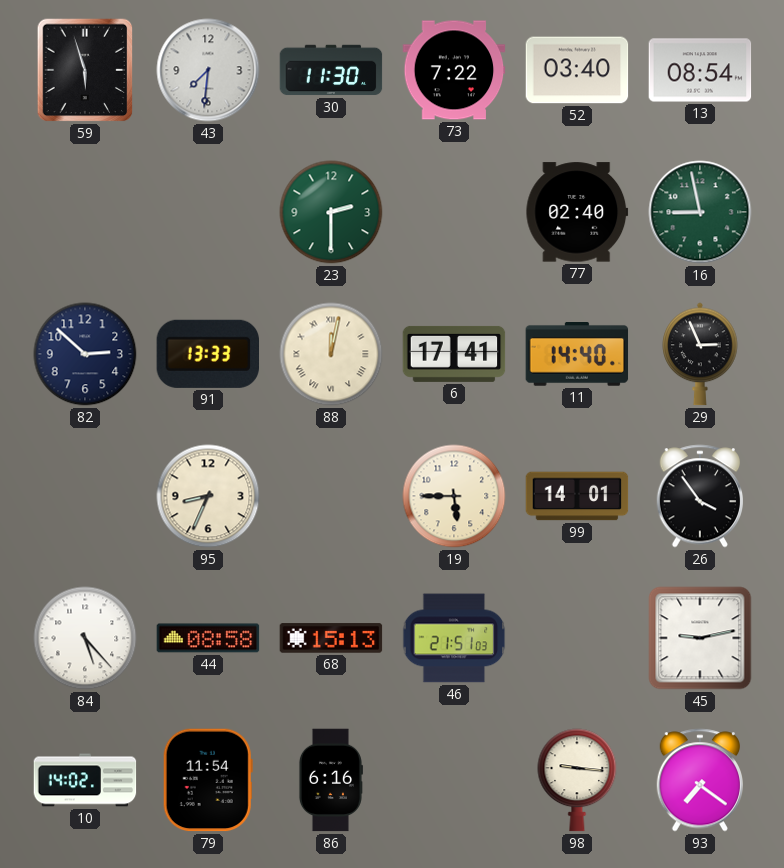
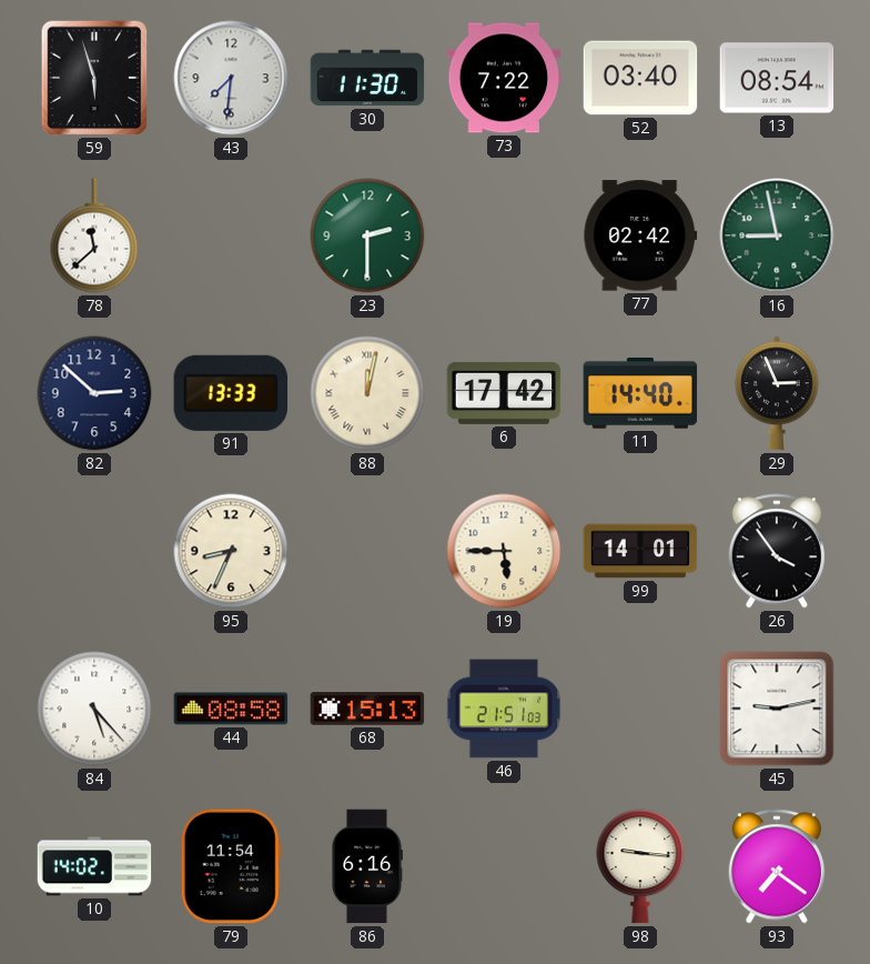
78: none -> 11:38 (94, 235)
77: 02:40 -> 02:42 (640, 235)
6: 17:41 -> 17:42 (504, 393)
